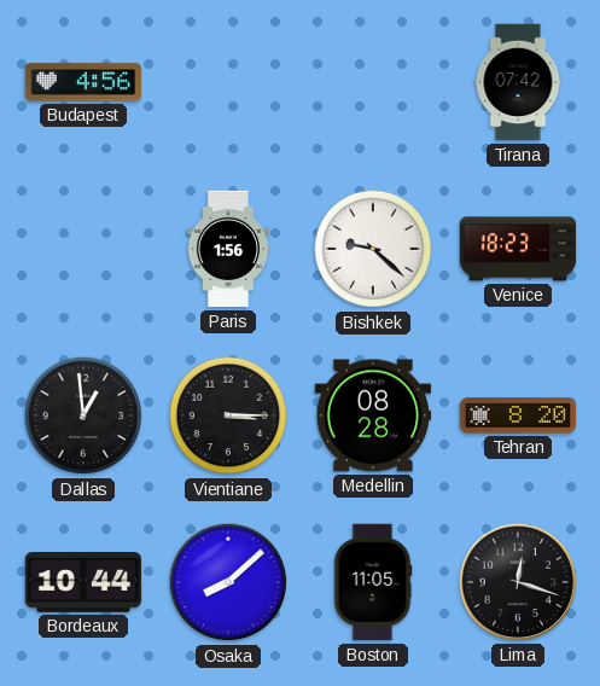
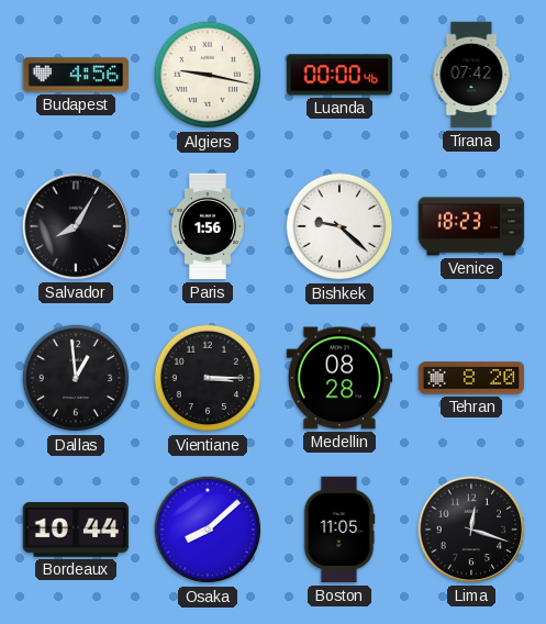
Algiers: none -> 9:17 (208, 75)
Luanda: none -> 00:00 (339, 75)
Salvador: none -> 8:05 (76, 226)
